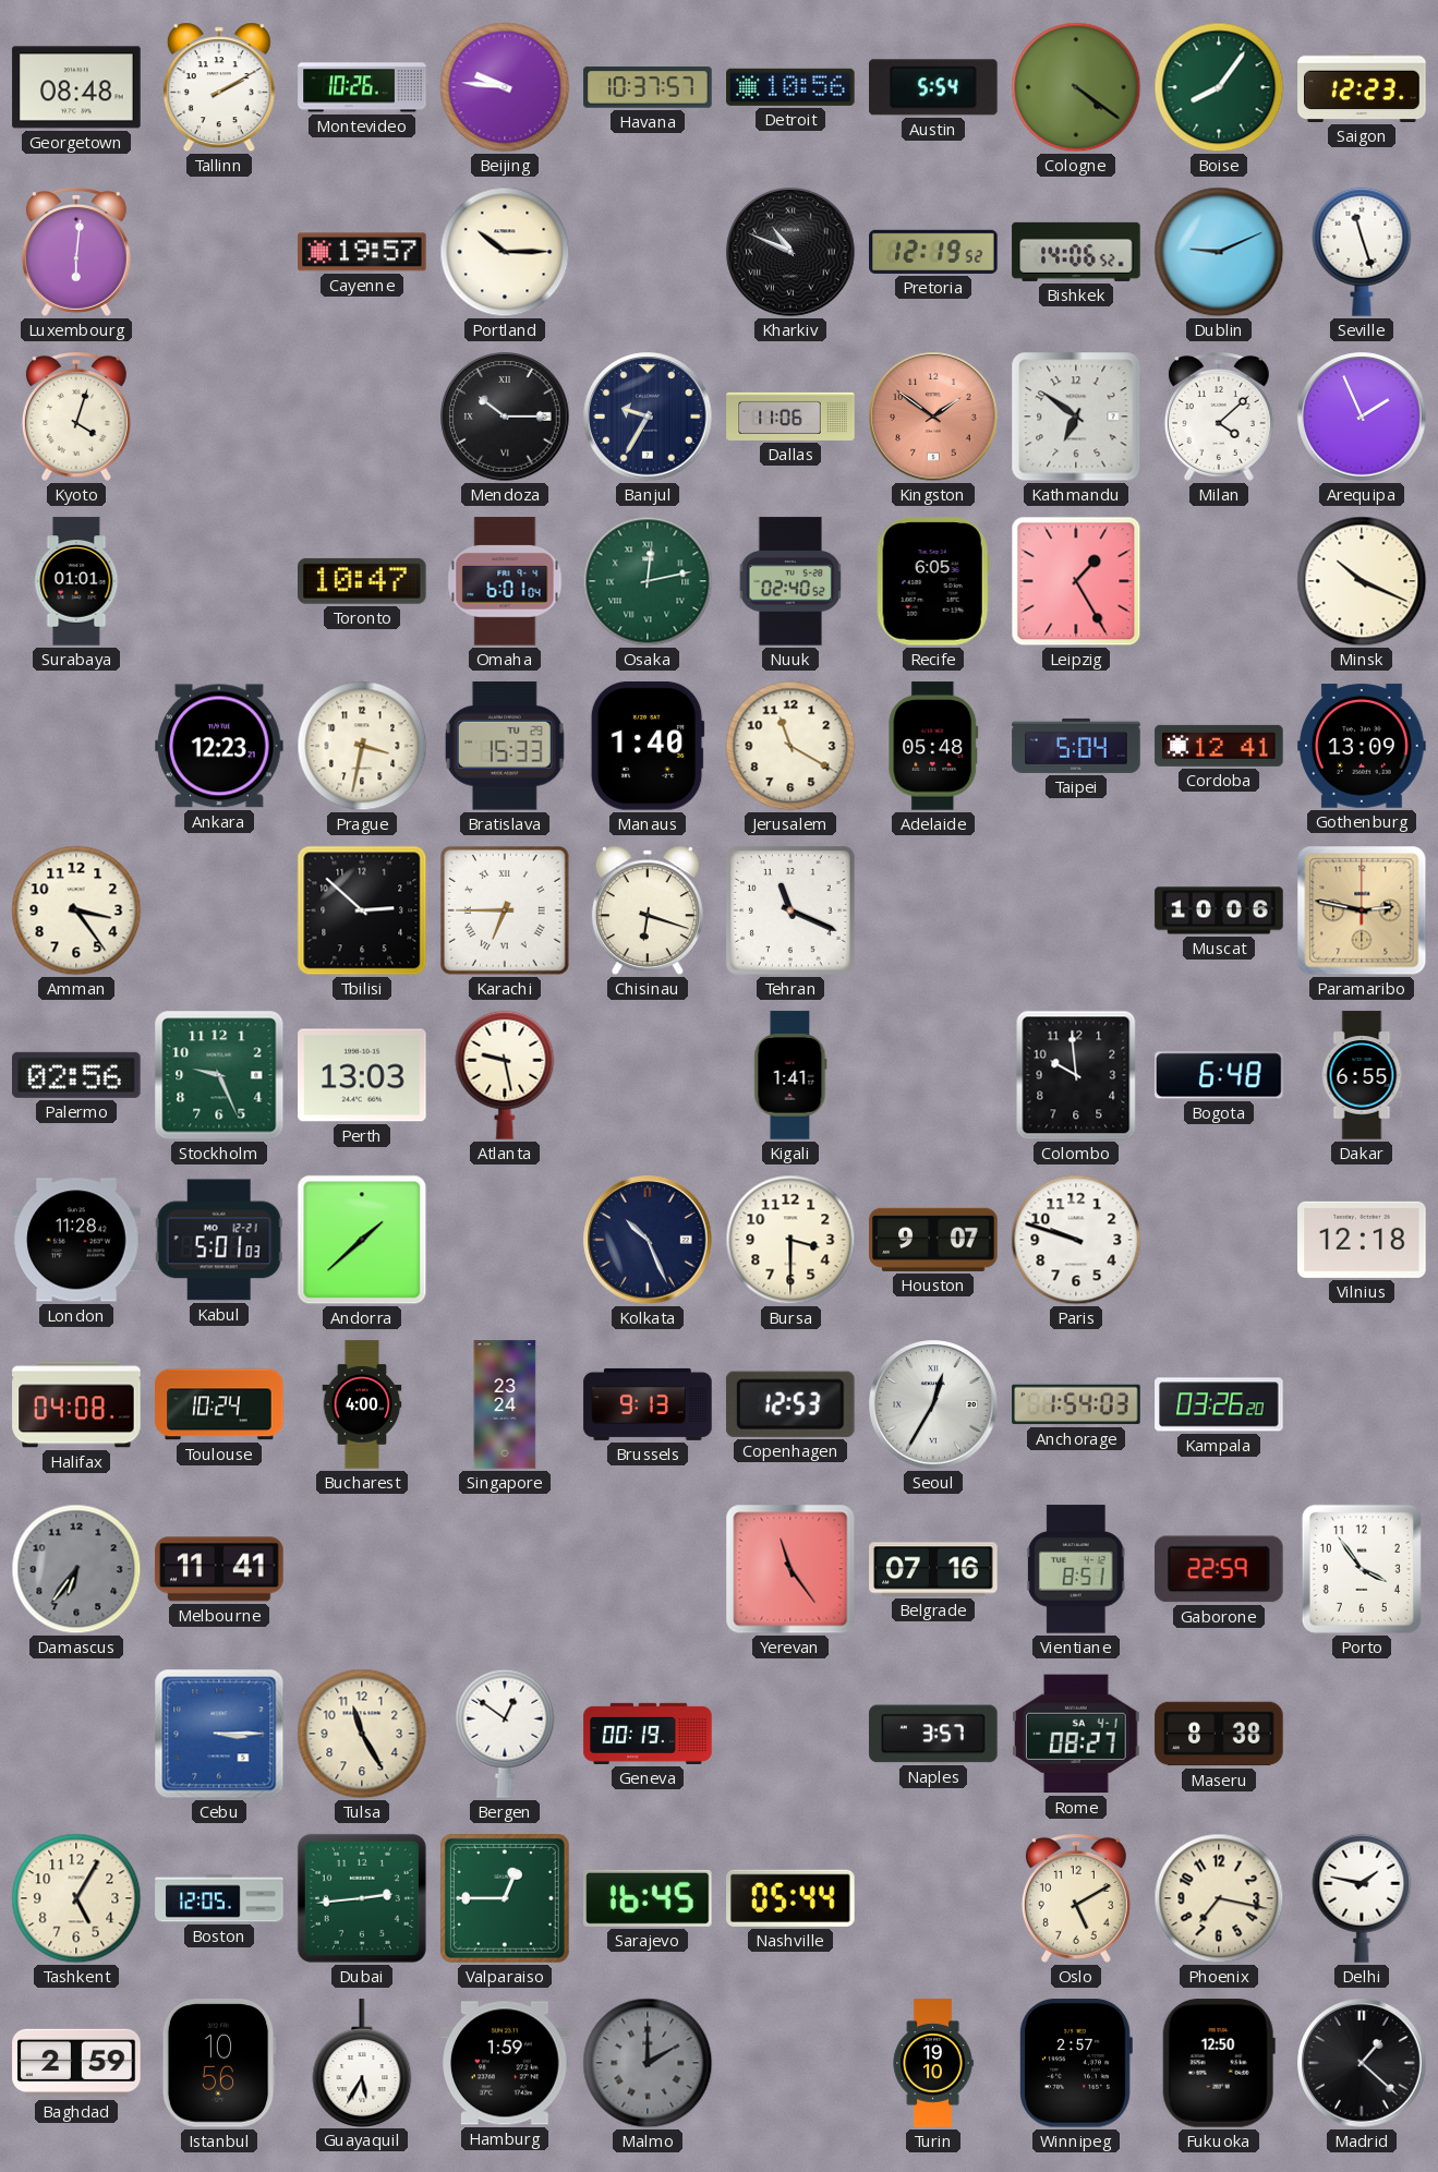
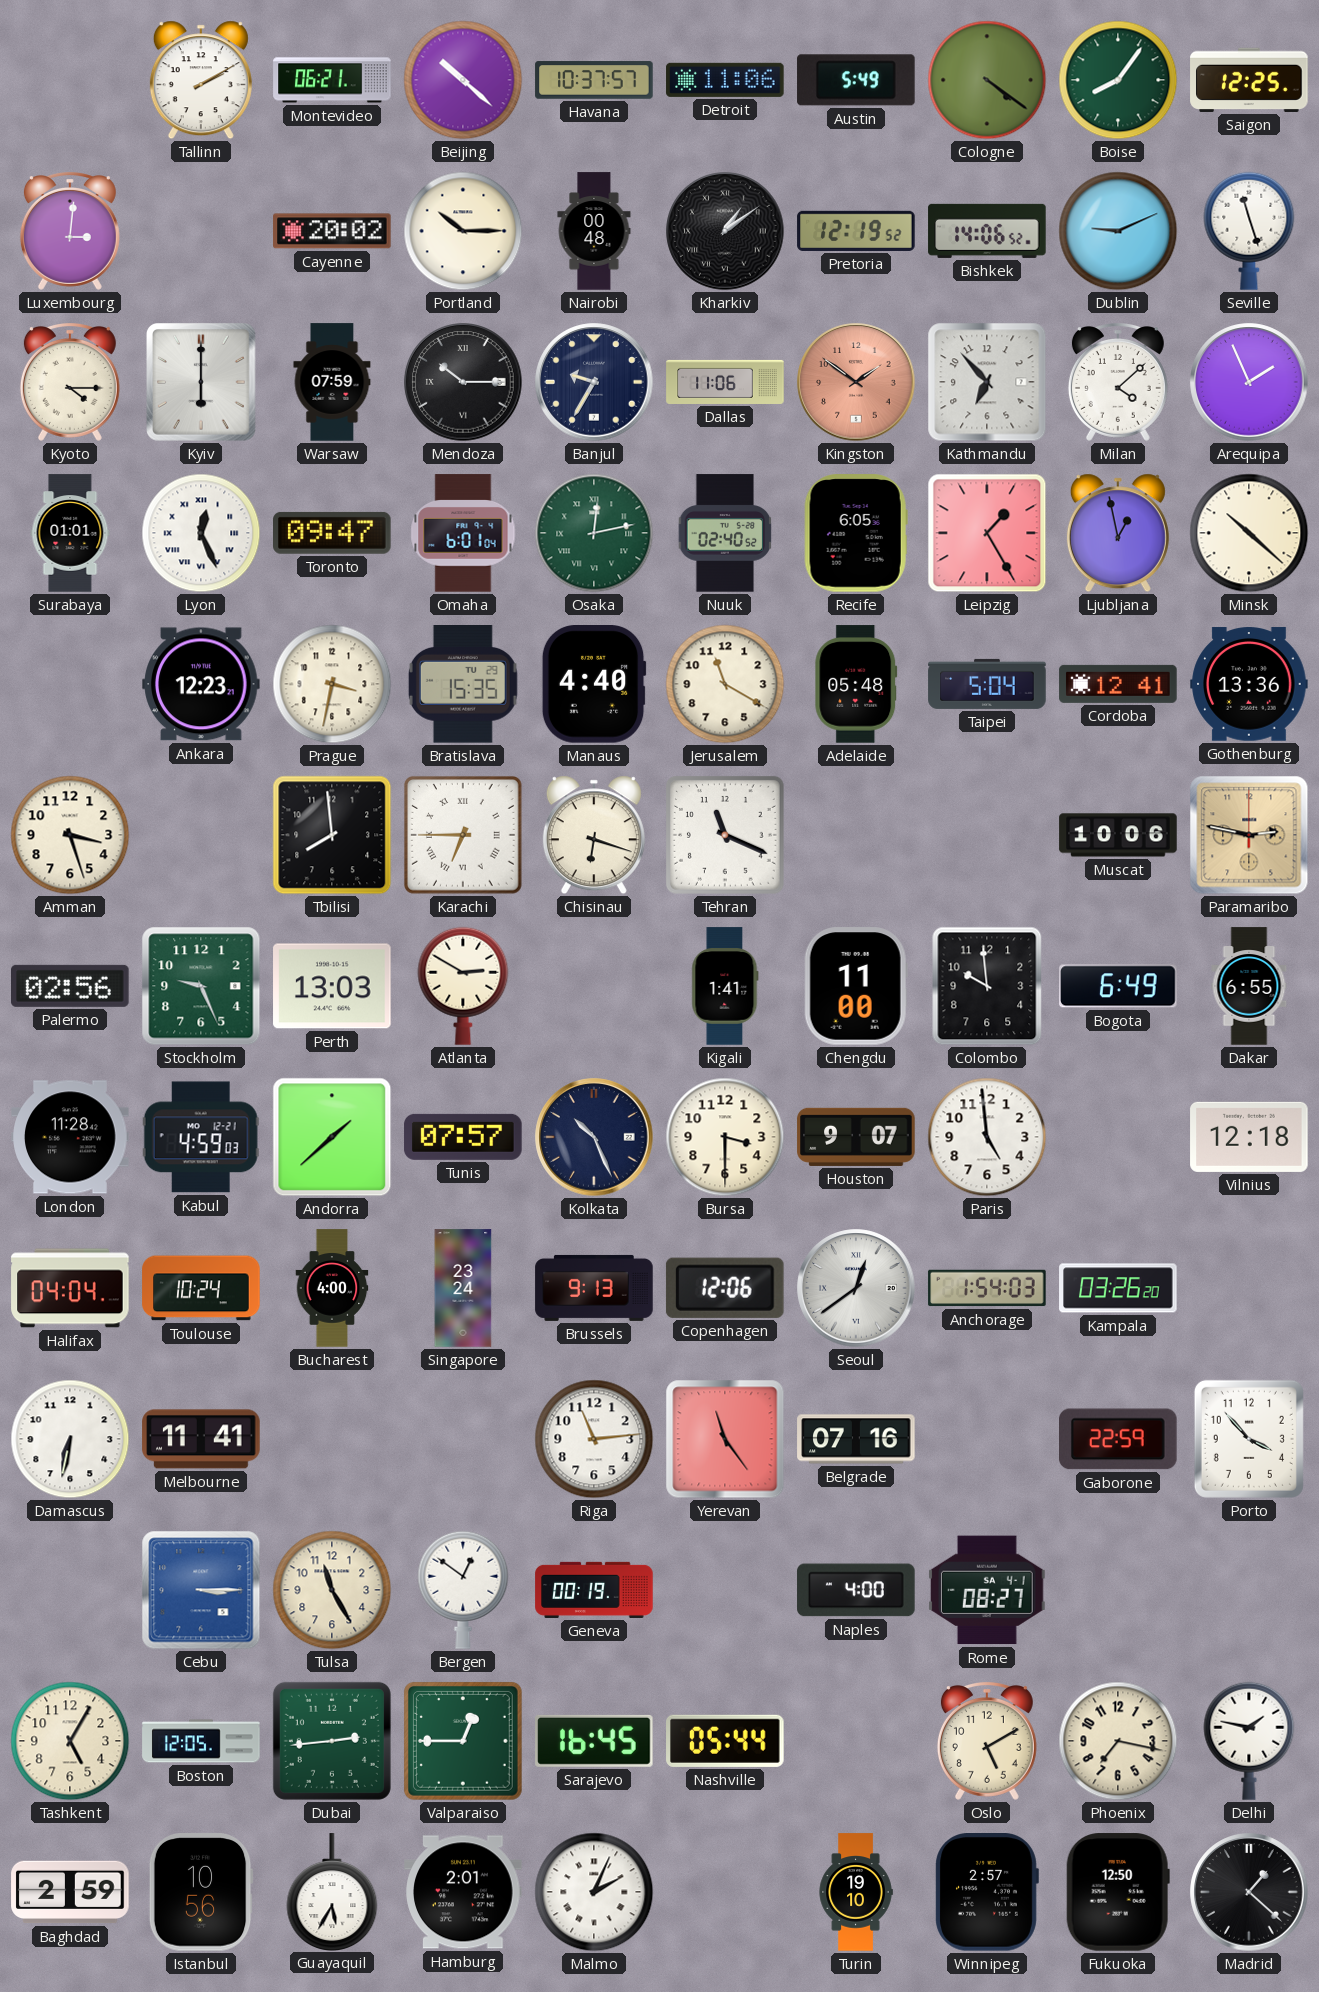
Georgetown: 08:48 -> none (76, 87)
Montevideo: 10:26 -> 06:21 (332, 80)
Beijing: 9:46 -> 10:22 (463, 80)
Detroit: 10:56 -> 11:06 (725, 80)
Austin: 5:54 -> 5:49 (856, 80)
Saigon: 12:23 -> 12:25 (1249, 80)
Luxembourg: 6:01 -> 3:01 (70, 232)
Cayenne: 19:57 -> 20:02 (332, 231)
Nairobi: none -> 00:48 (594, 231)
Kharkiv: 10:49 -> 1:09 (725, 231)
Kyoto: 4:03 -> 4:15 (70, 383)
Kyiv: none -> 6:00 (202, 383)
Warsaw: none -> 07:59 (332, 382)
Kathmandu: 6:51 -> 6:53 (987, 382)
Lyon: none -> 12:26 (201, 533)
Toronto: 10:47 -> 09:47 (333, 533)
Ljubljana: none -> 12:58 (1118, 533)
Minsk: 10:19 -> 10:22 (1249, 533)
Bratislava: 15:33 -> 15:35 (463, 684)
Manaus: 1:40 -> 4:40 (594, 684)
Gothenburg: 13:09 -> 13:36 (1249, 684)
Amman: 3:24 -> 3:27 (70, 835)
Tbilisi: 2:52 -> 7:59 (332, 835)
Atlanta: 9:28 -> 2:50 (463, 986)
Chengdu: none -> 11:00 (856, 986)
Bogota: 6:48 -> 6:49 (1118, 986)
Kabul: 5:01 -> 4:59 (201, 1137)
Tunis: none -> 07:57 (463, 1137)
Paris: 9:48 -> 4:59 (987, 1137)
Halifax: 04:08 -> 04:04 (70, 1288)
Copenhagen: 12:53 -> 12:06 (725, 1288)
Seoul: 12:35 -> 12:39 (856, 1288)
Damascus: 6:36 -> 6:32 (70, 1439)
Damascus dial: grey -> white (70, 1439)
Riga: none -> 11:14 (594, 1439)
Vientiane: 8:51 -> none (1076, 1569)
Porto: 3:54 -> 3:53 (1249, 1439)
Naples: 3:57 -> 4:00 (856, 1590)
Maseru: 8:38 -> none (1219, 1734)
Hamburg: 1:59 -> 2:01 (463, 1892)
Malmo: 2:00 -> 2:04 (594, 1892)
Malmo dial: grey -> white (594, 1892)
